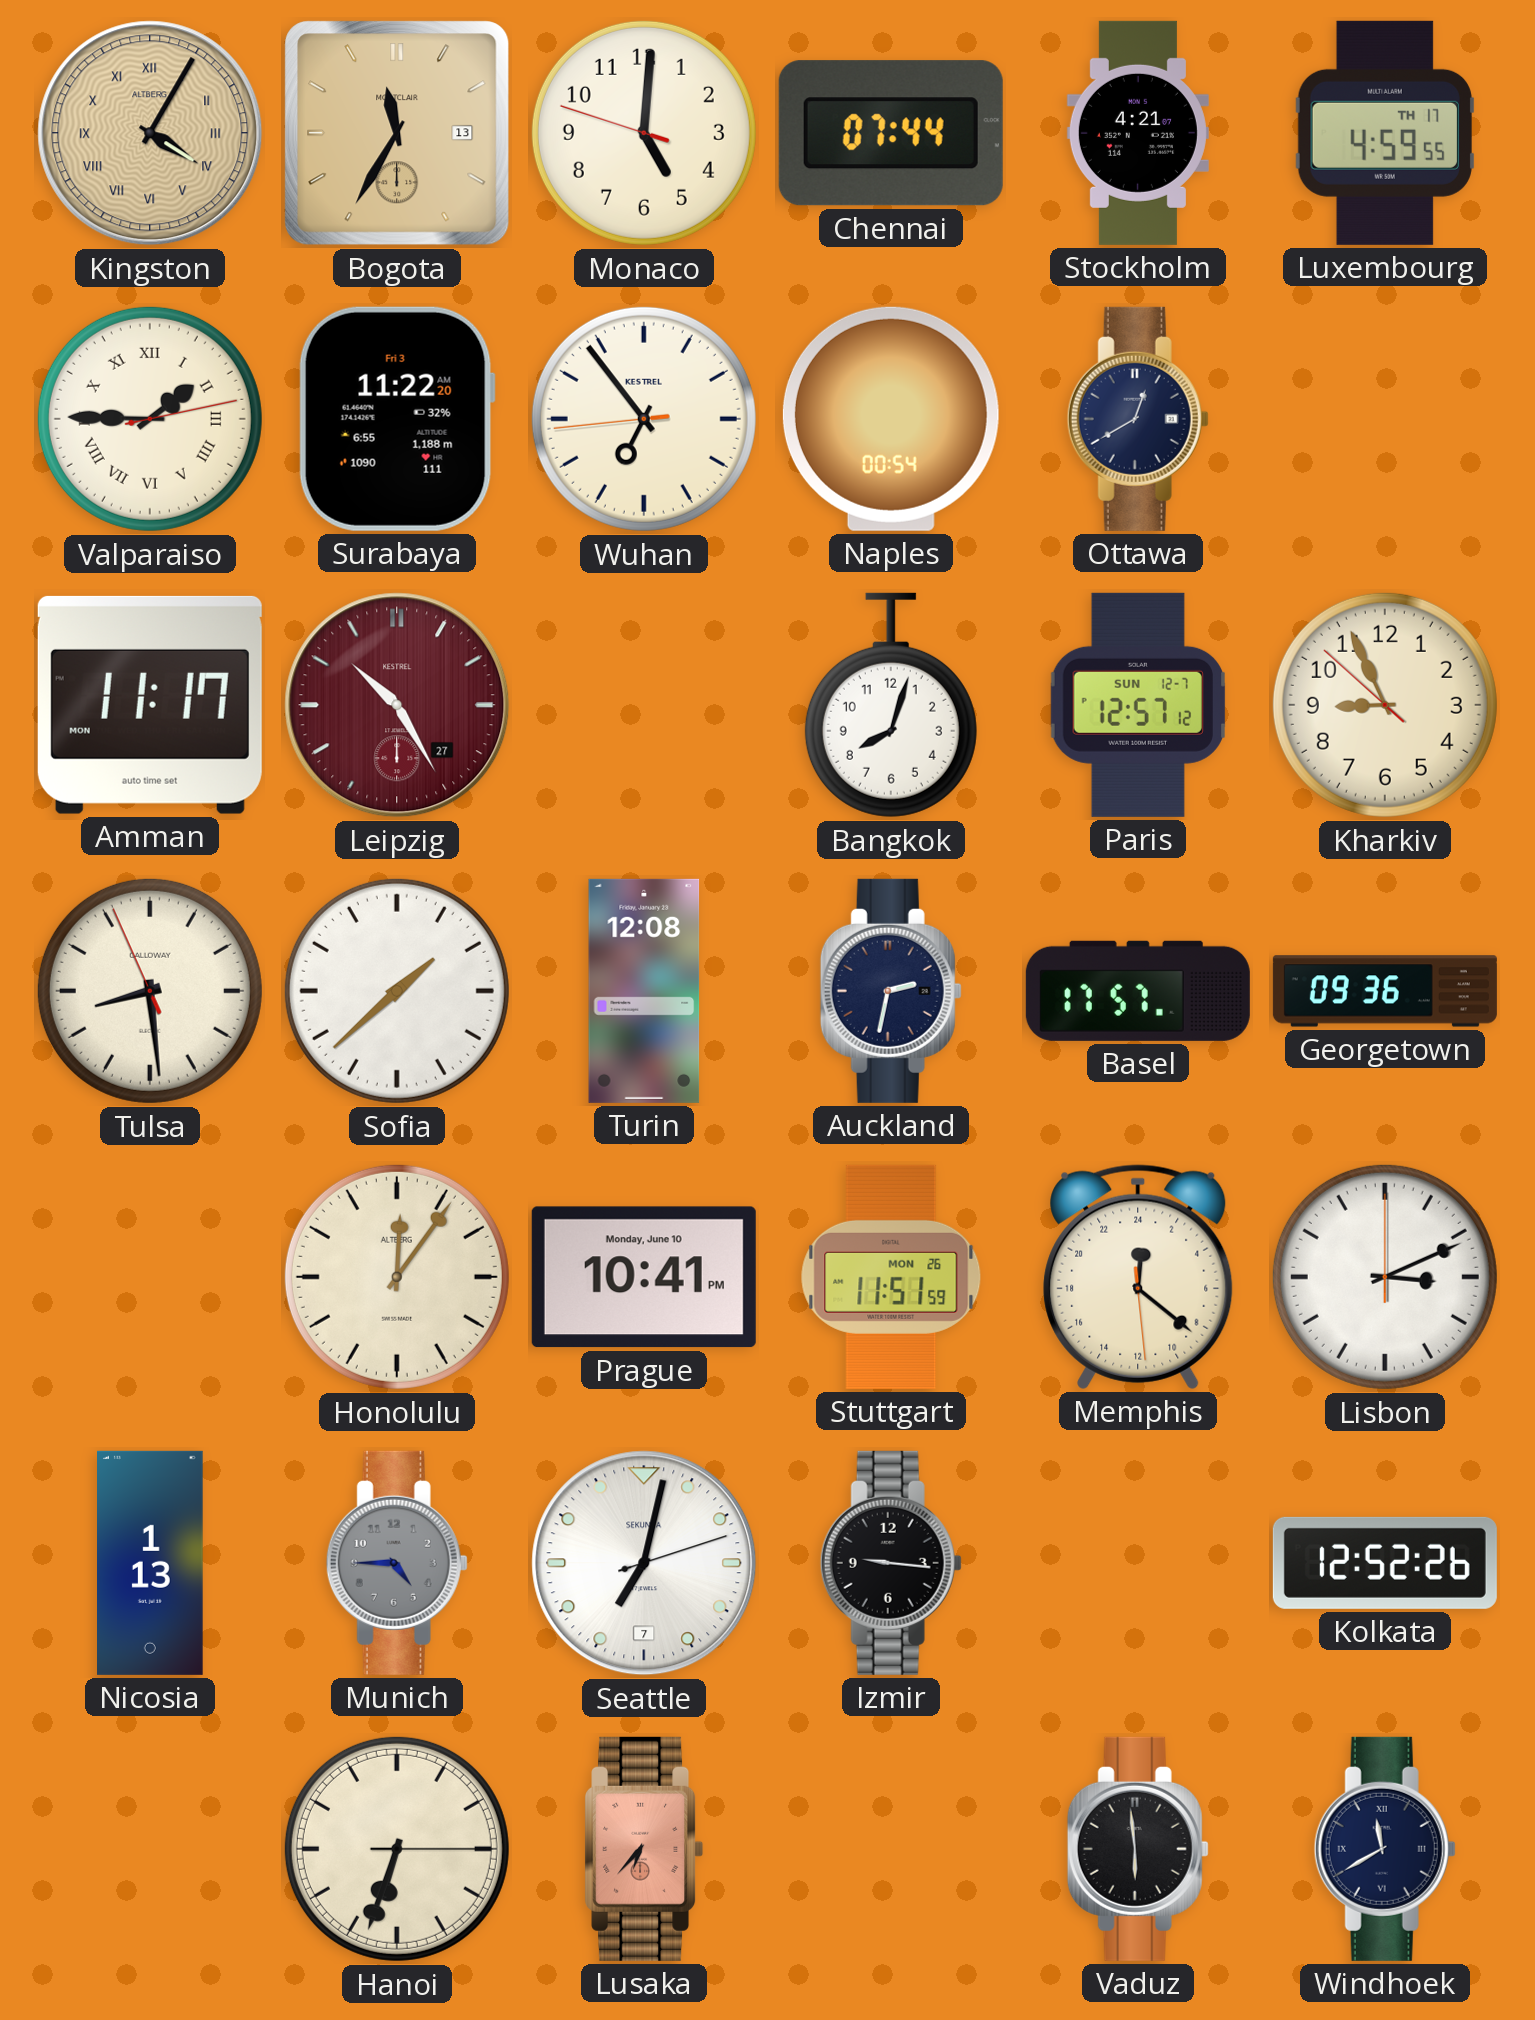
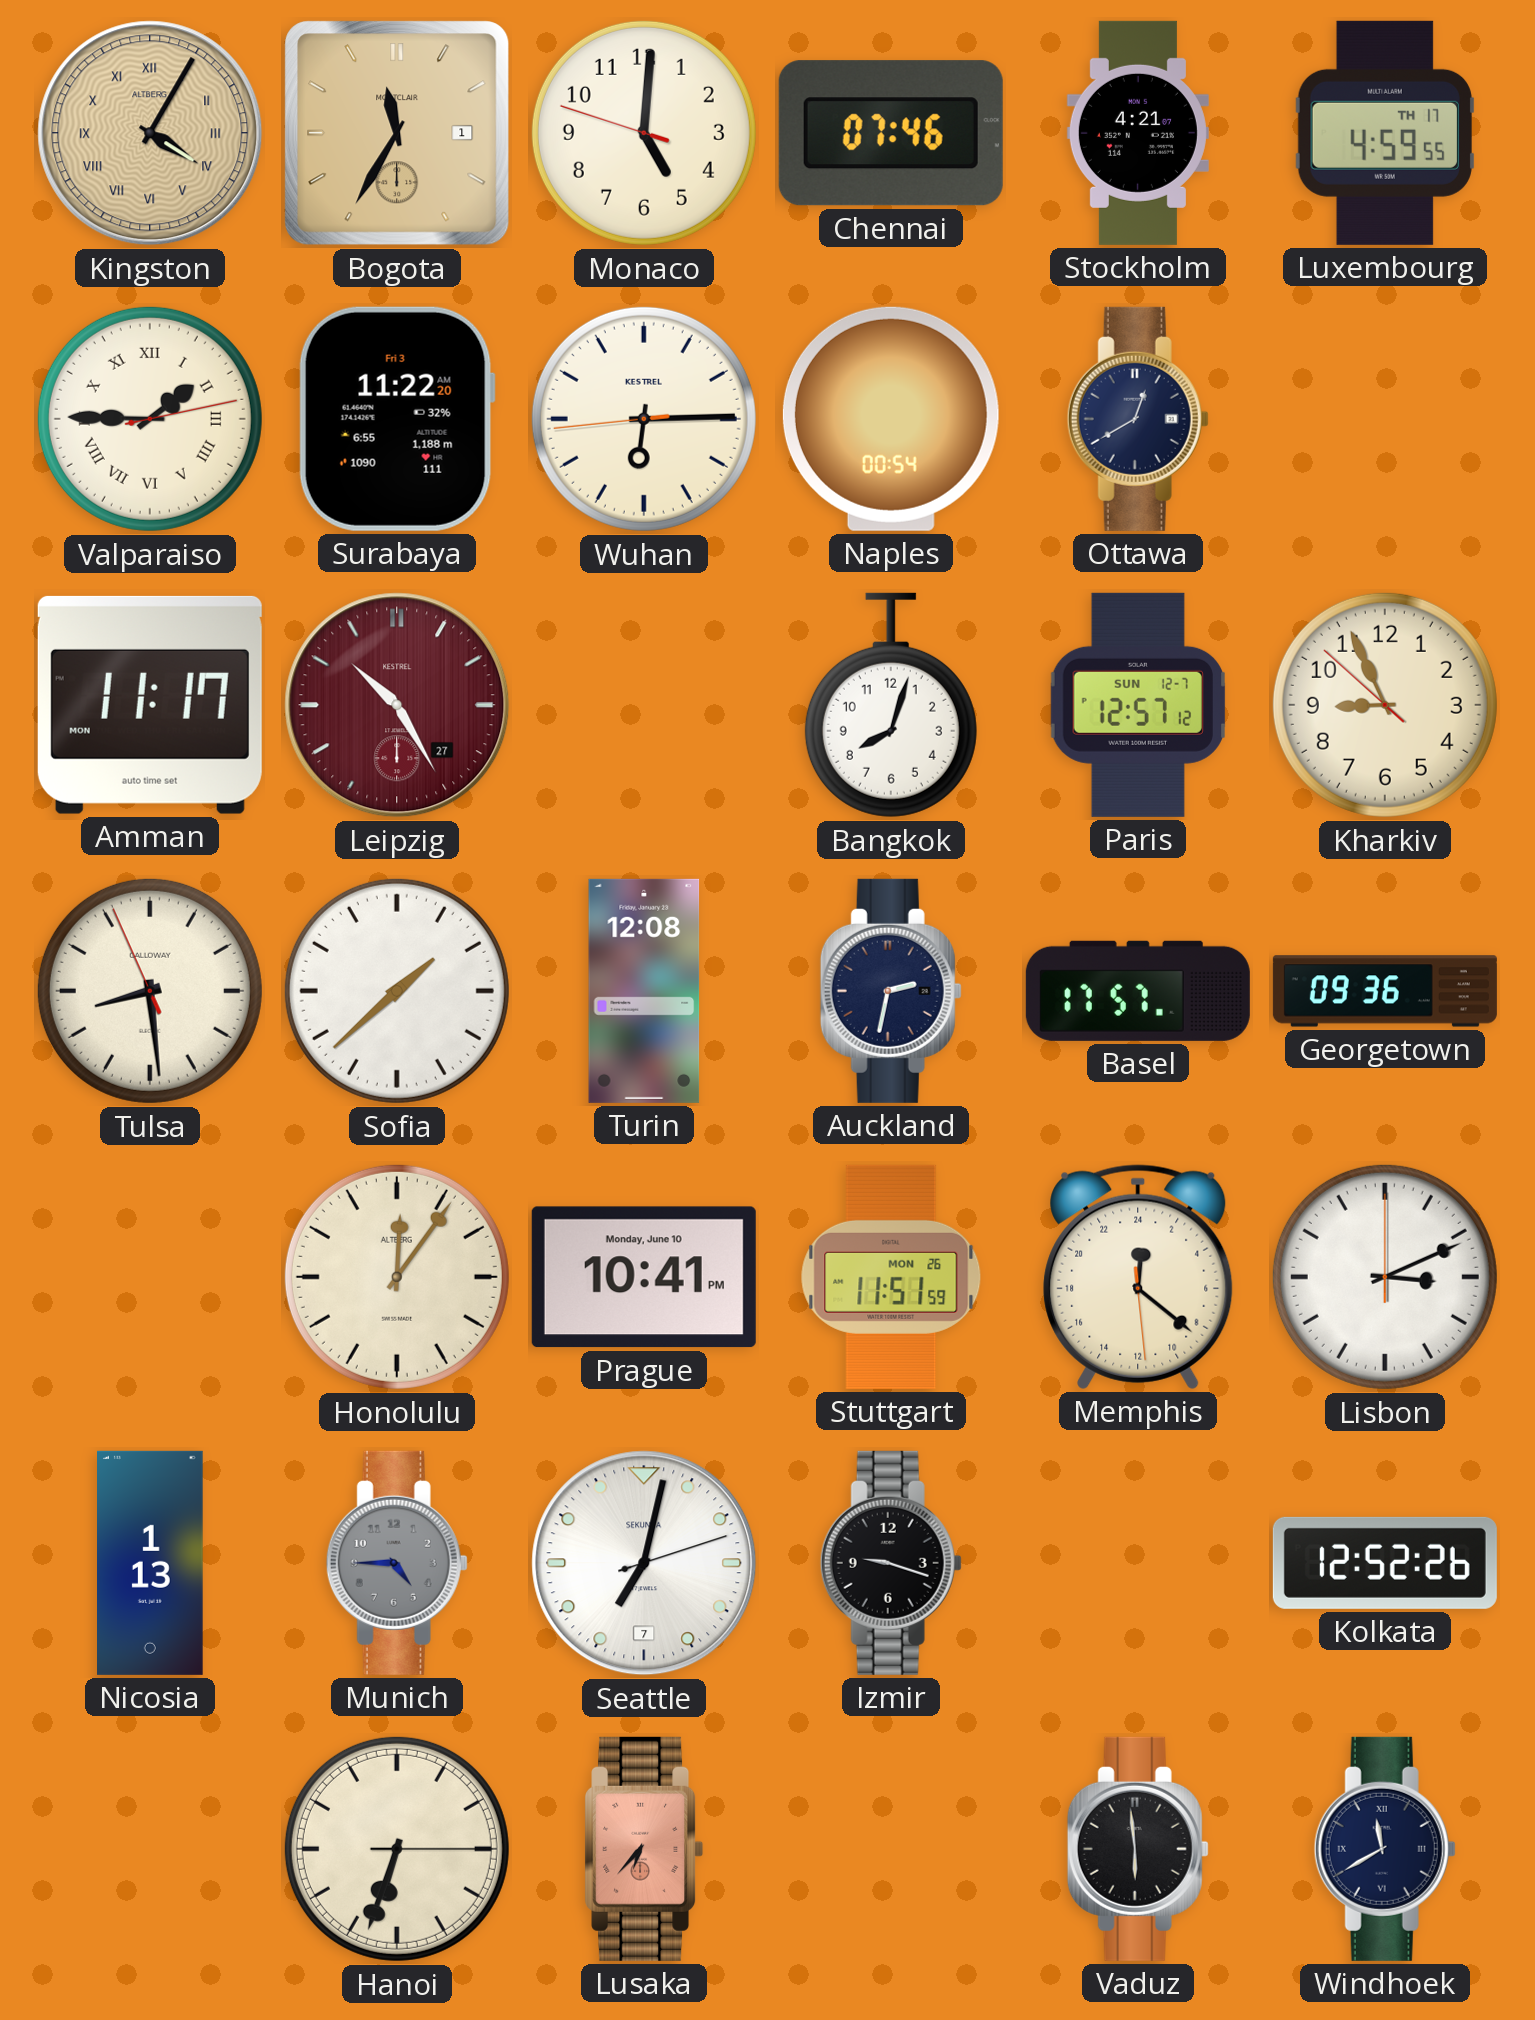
Bogota date: 13 -> 1 (397, 133)
Chennai: 07:44 -> 07:46 (891, 133)
Wuhan: 6:53 -> 6:14 (644, 419)
Izmir: 9:16 -> 9:18 (891, 1563)
